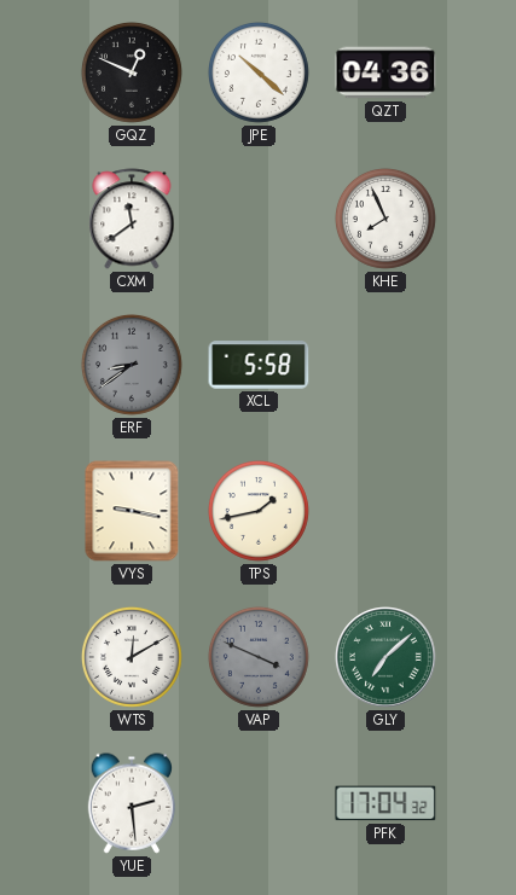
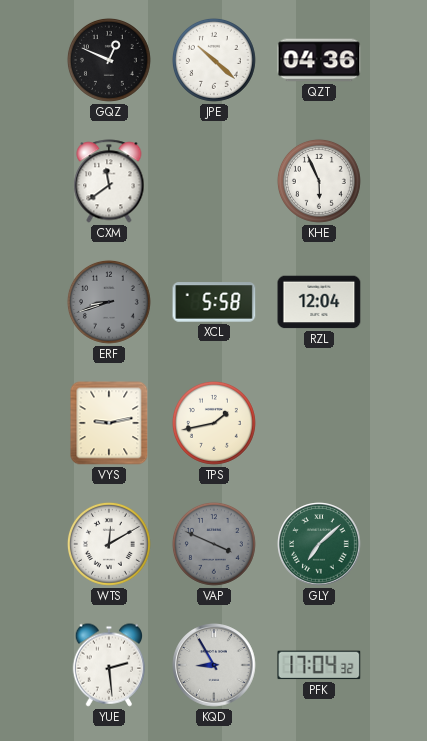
KHE: 7:56 -> 5:56 (319, 181)
ERF: 8:39 -> 8:42 (109, 302)
RZL: none -> 12:04 (319, 302)
VYS: 9:17 -> 9:13 (109, 423)
KQD: none -> 8:55 (214, 665)
